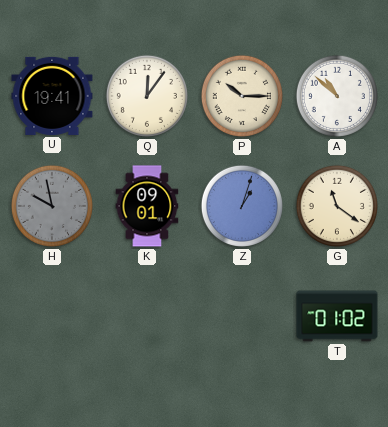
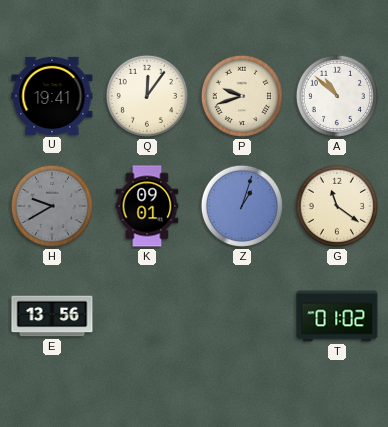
P: 10:15 -> 9:42 (242, 96)
H: 9:58 -> 9:40 (52, 206)
E: none -> 13:56 (52, 316)
